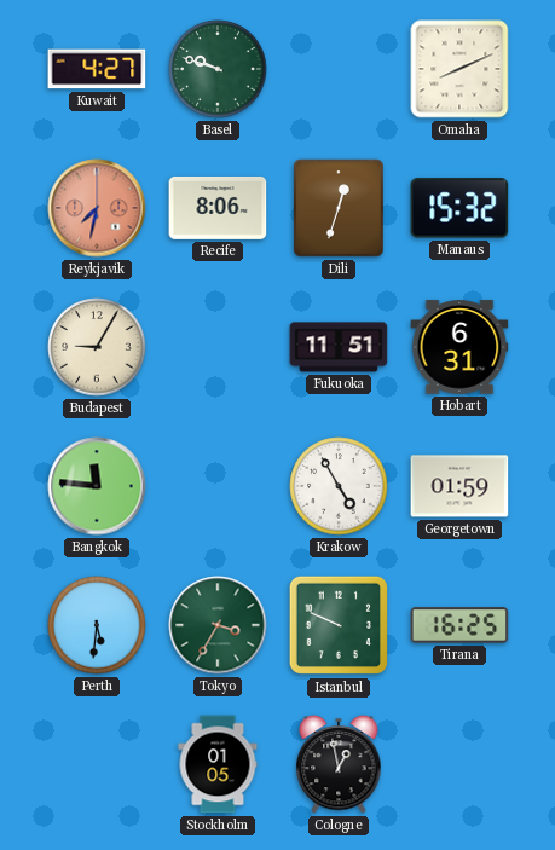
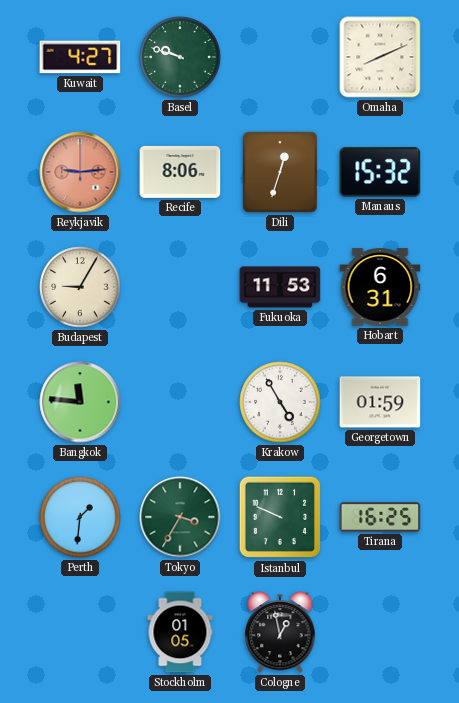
Reykjavik: 7:32 -> 9:14 (80, 172)
Fukuoka: 11:51 -> 11:53 (280, 287)
Perth: 5:31 -> 1:31 (80, 517)
